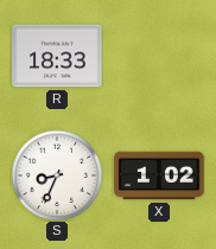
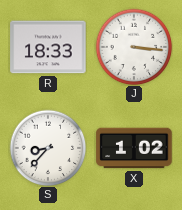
J: none -> 3:16 (134, 47)
S: 8:34 -> 8:37 (48, 148)
